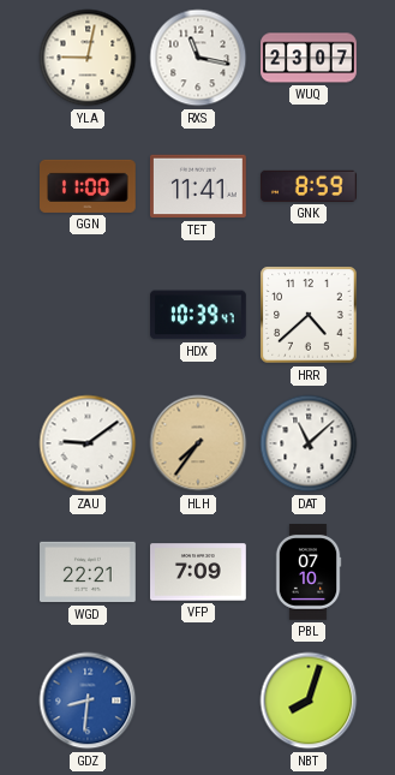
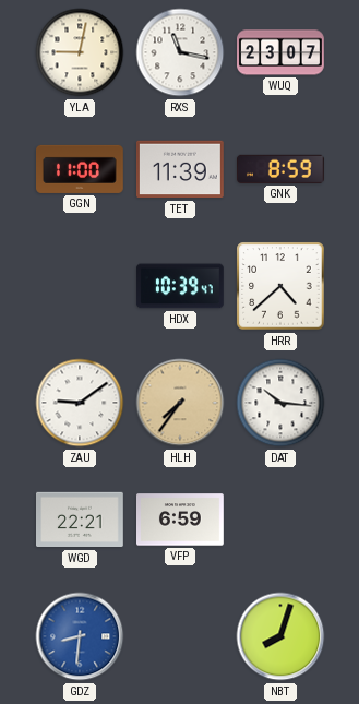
TET: 11:41 -> 11:39 (181, 169)
DAT: 11:08 -> 10:16 (280, 403)
VFP: 7:09 -> 6:59 (181, 520)
PBL: 07:10 -> none (309, 573)
